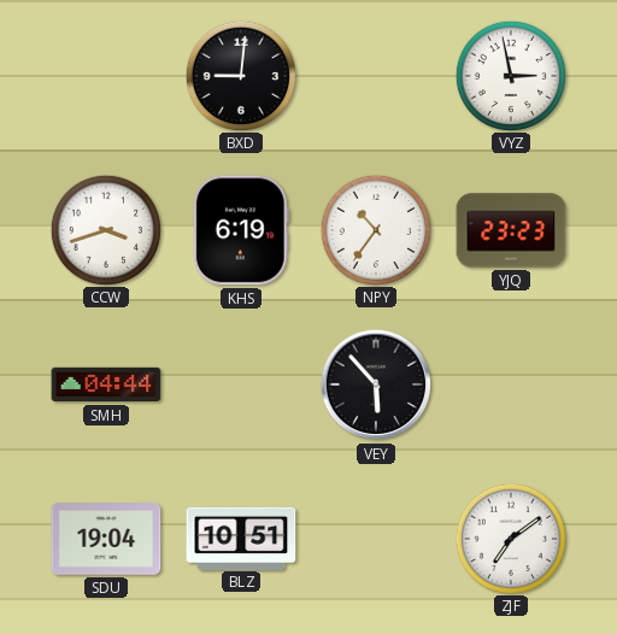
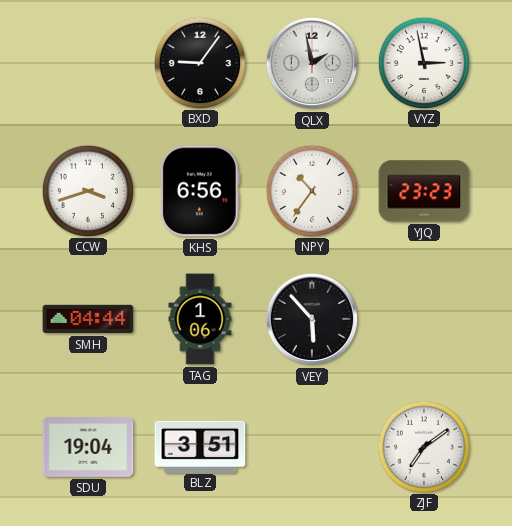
BXD: 9:01 -> 9:06 (199, 62)
QLX: none -> 1:58 (312, 63)
KHS: 6:19 -> 6:56 (200, 191)
TAG: none -> 1:06 (200, 319)
BLZ: 10:51 -> 3:51 (200, 446)
